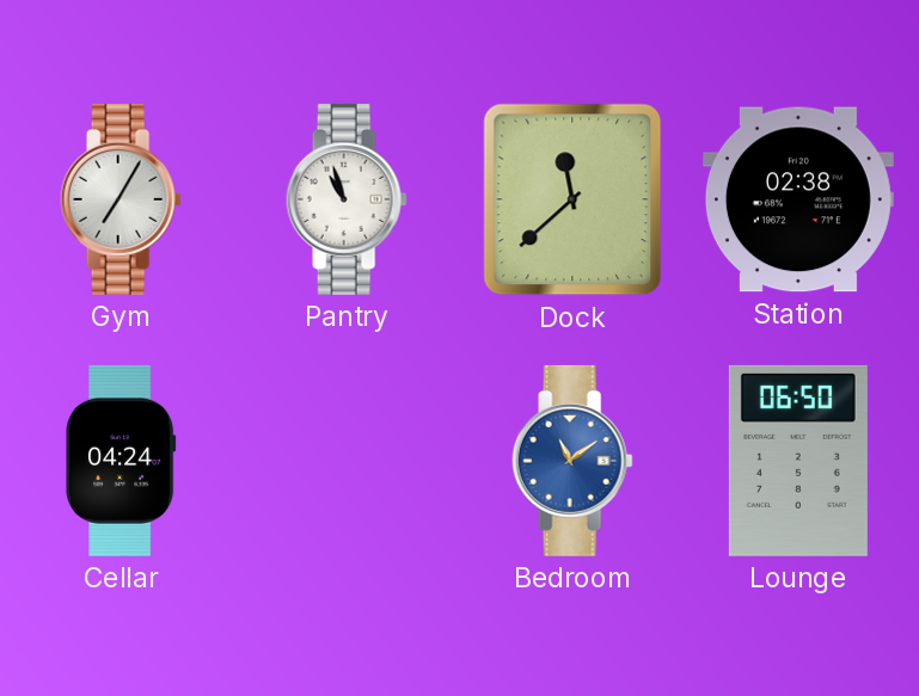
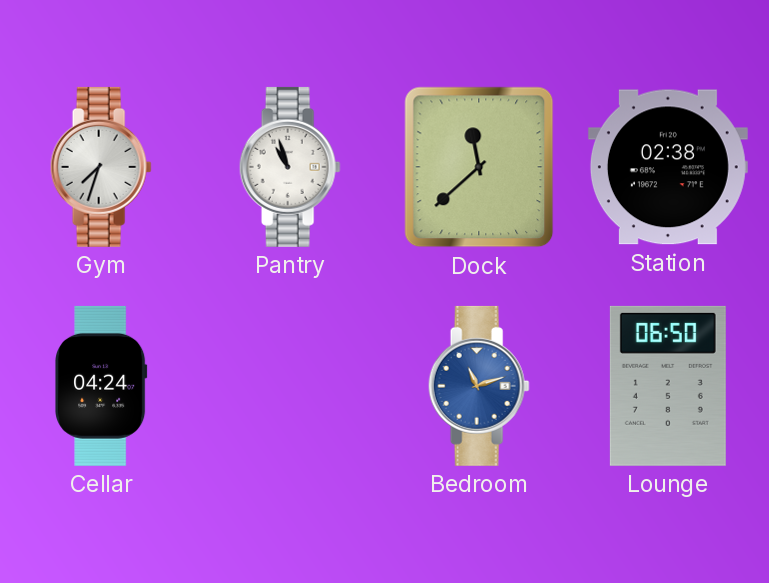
Gym: 7:05 -> 7:33 (101, 167)
Bedroom: 11:09 -> 11:12 (479, 386)
